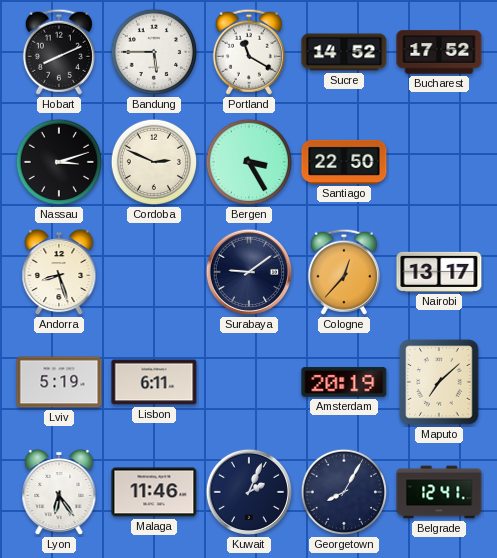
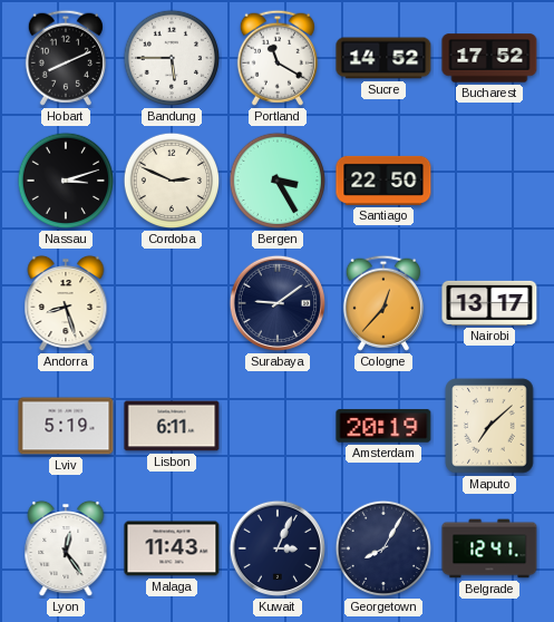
Lyon: 6:24 -> 12:24 (66, 548)
Malaga: 11:46 -> 11:43 (172, 548)
Kuwait: 2:04 -> 3:04 (278, 548)
